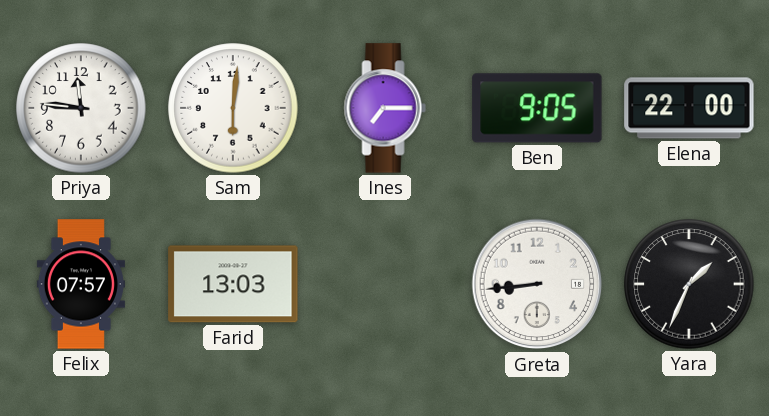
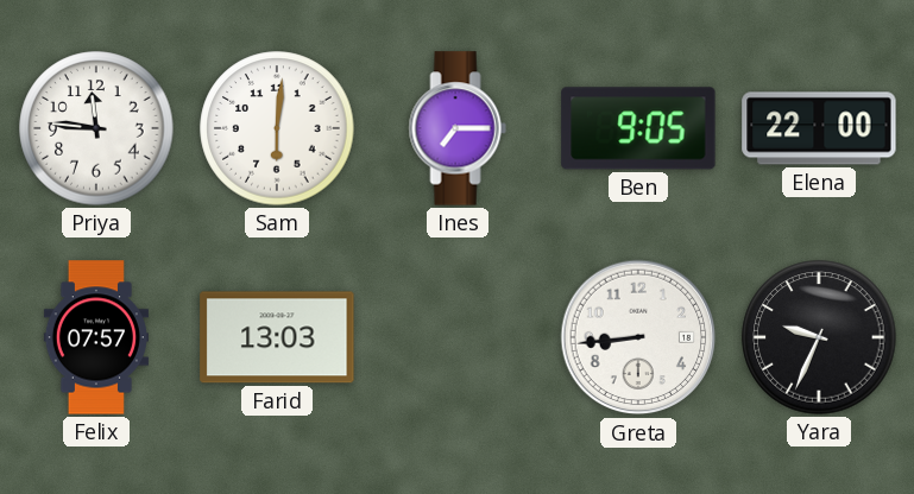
Yara: 1:34 -> 9:34 (819, 337)
